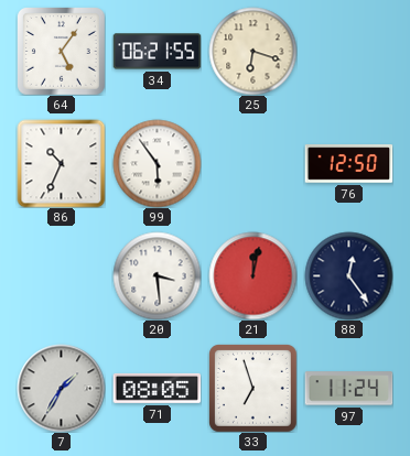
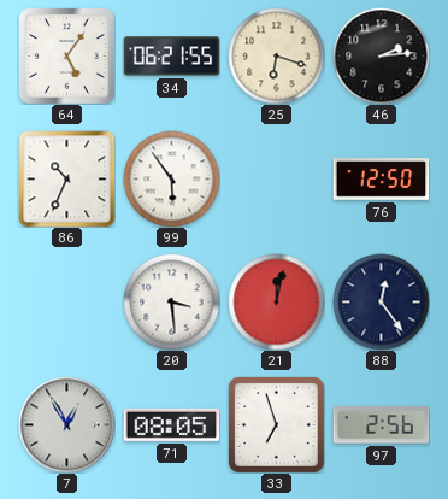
46: none -> 2:14 (381, 55)
7: 1:35 -> 12:55 (66, 424)
97: 11:24 -> 2:56 (381, 425)
